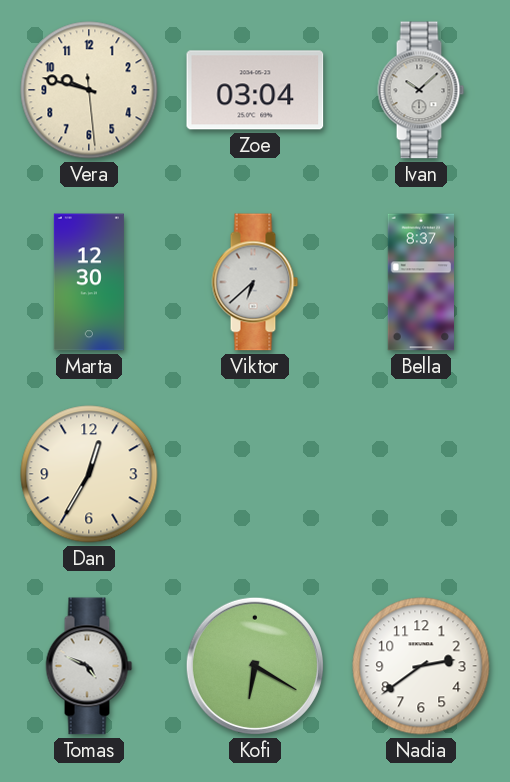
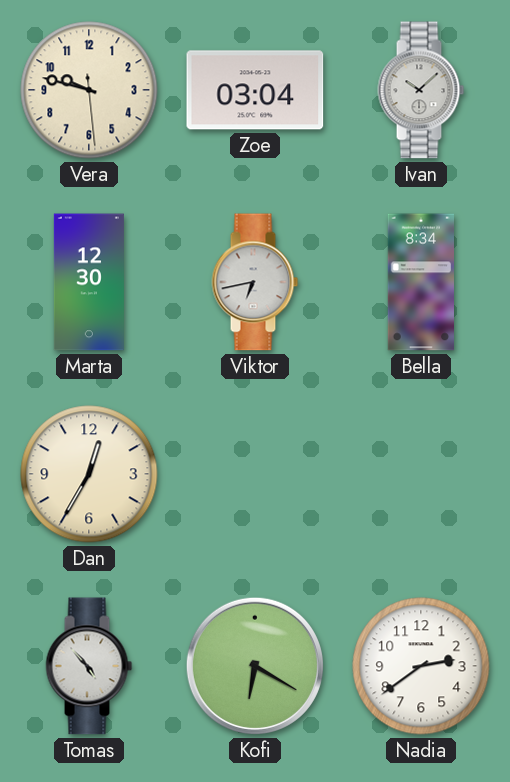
Viktor: 6:38 -> 6:43 (255, 282)
Bella: 8:37 -> 8:34 (420, 282)
Tomas: 4:49 -> 4:53 (89, 666)
